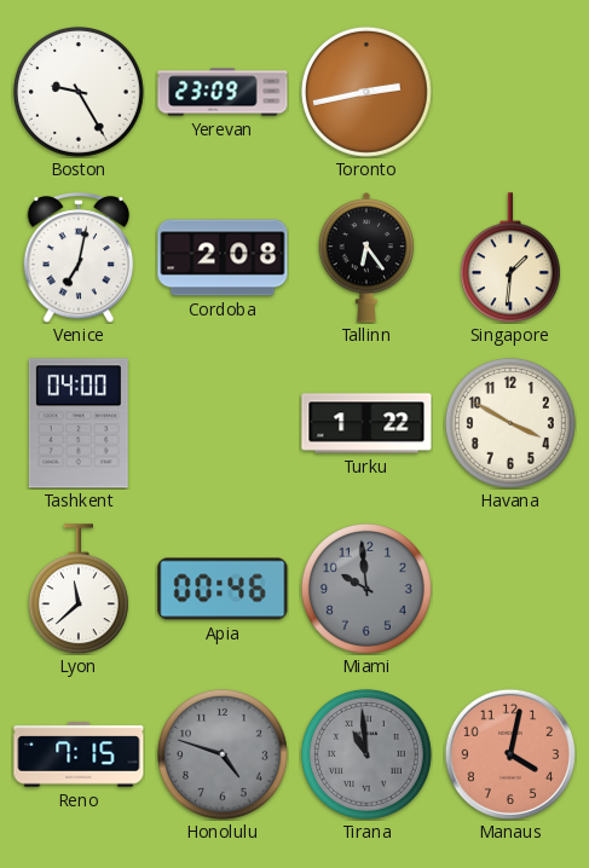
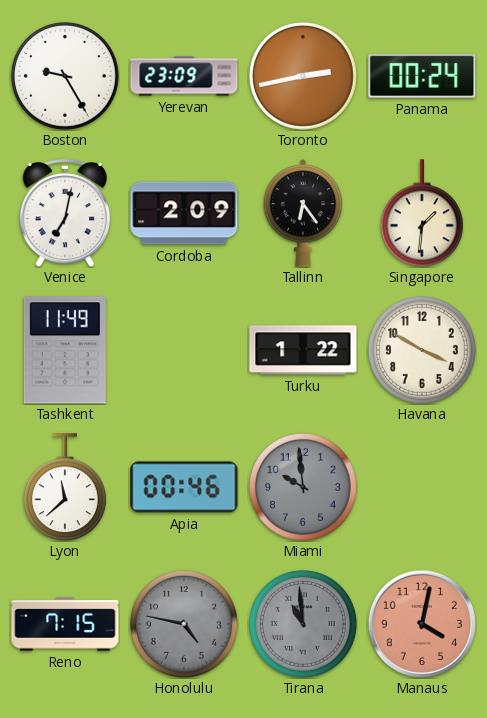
Panama: none -> 00:24 (422, 77)
Cordoba: 2:08 -> 2:09 (184, 213)
Tashkent: 04:00 -> 11:49 (65, 350)
Honolulu: 4:48 -> 4:47 (184, 624)
